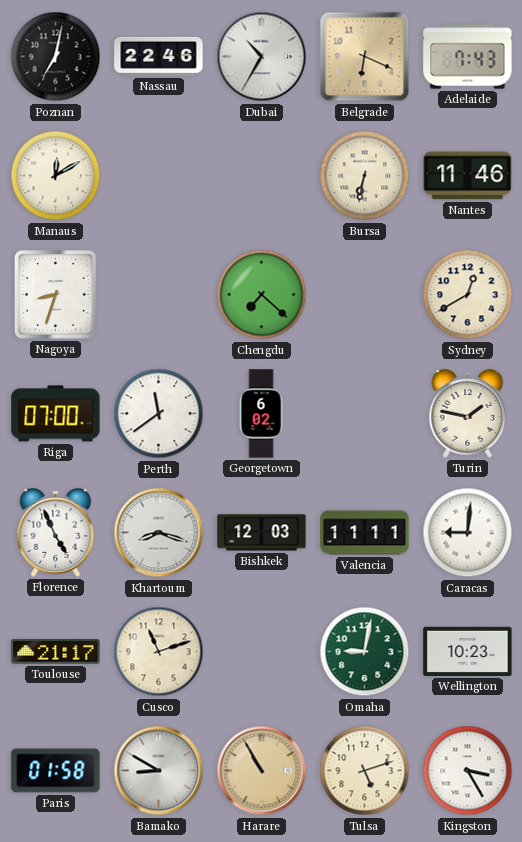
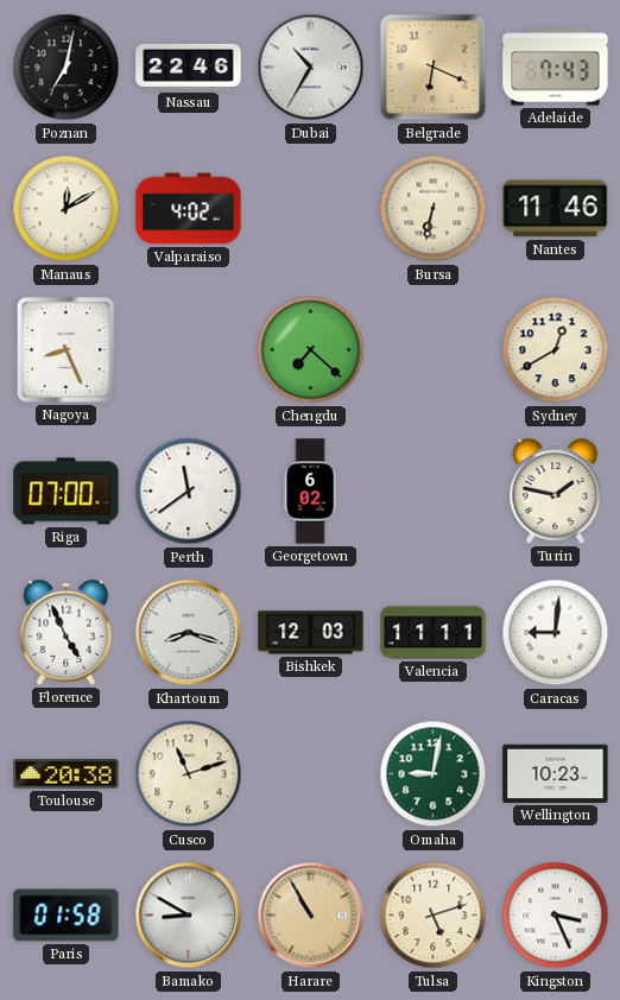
Valparaiso: none -> 4:02 (189, 209)
Nagoya: 8:33 -> 8:26 (65, 349)
Toulouse: 21:17 -> 20:38 (67, 774)
Kingston: 3:25 -> 3:26 (556, 916)
